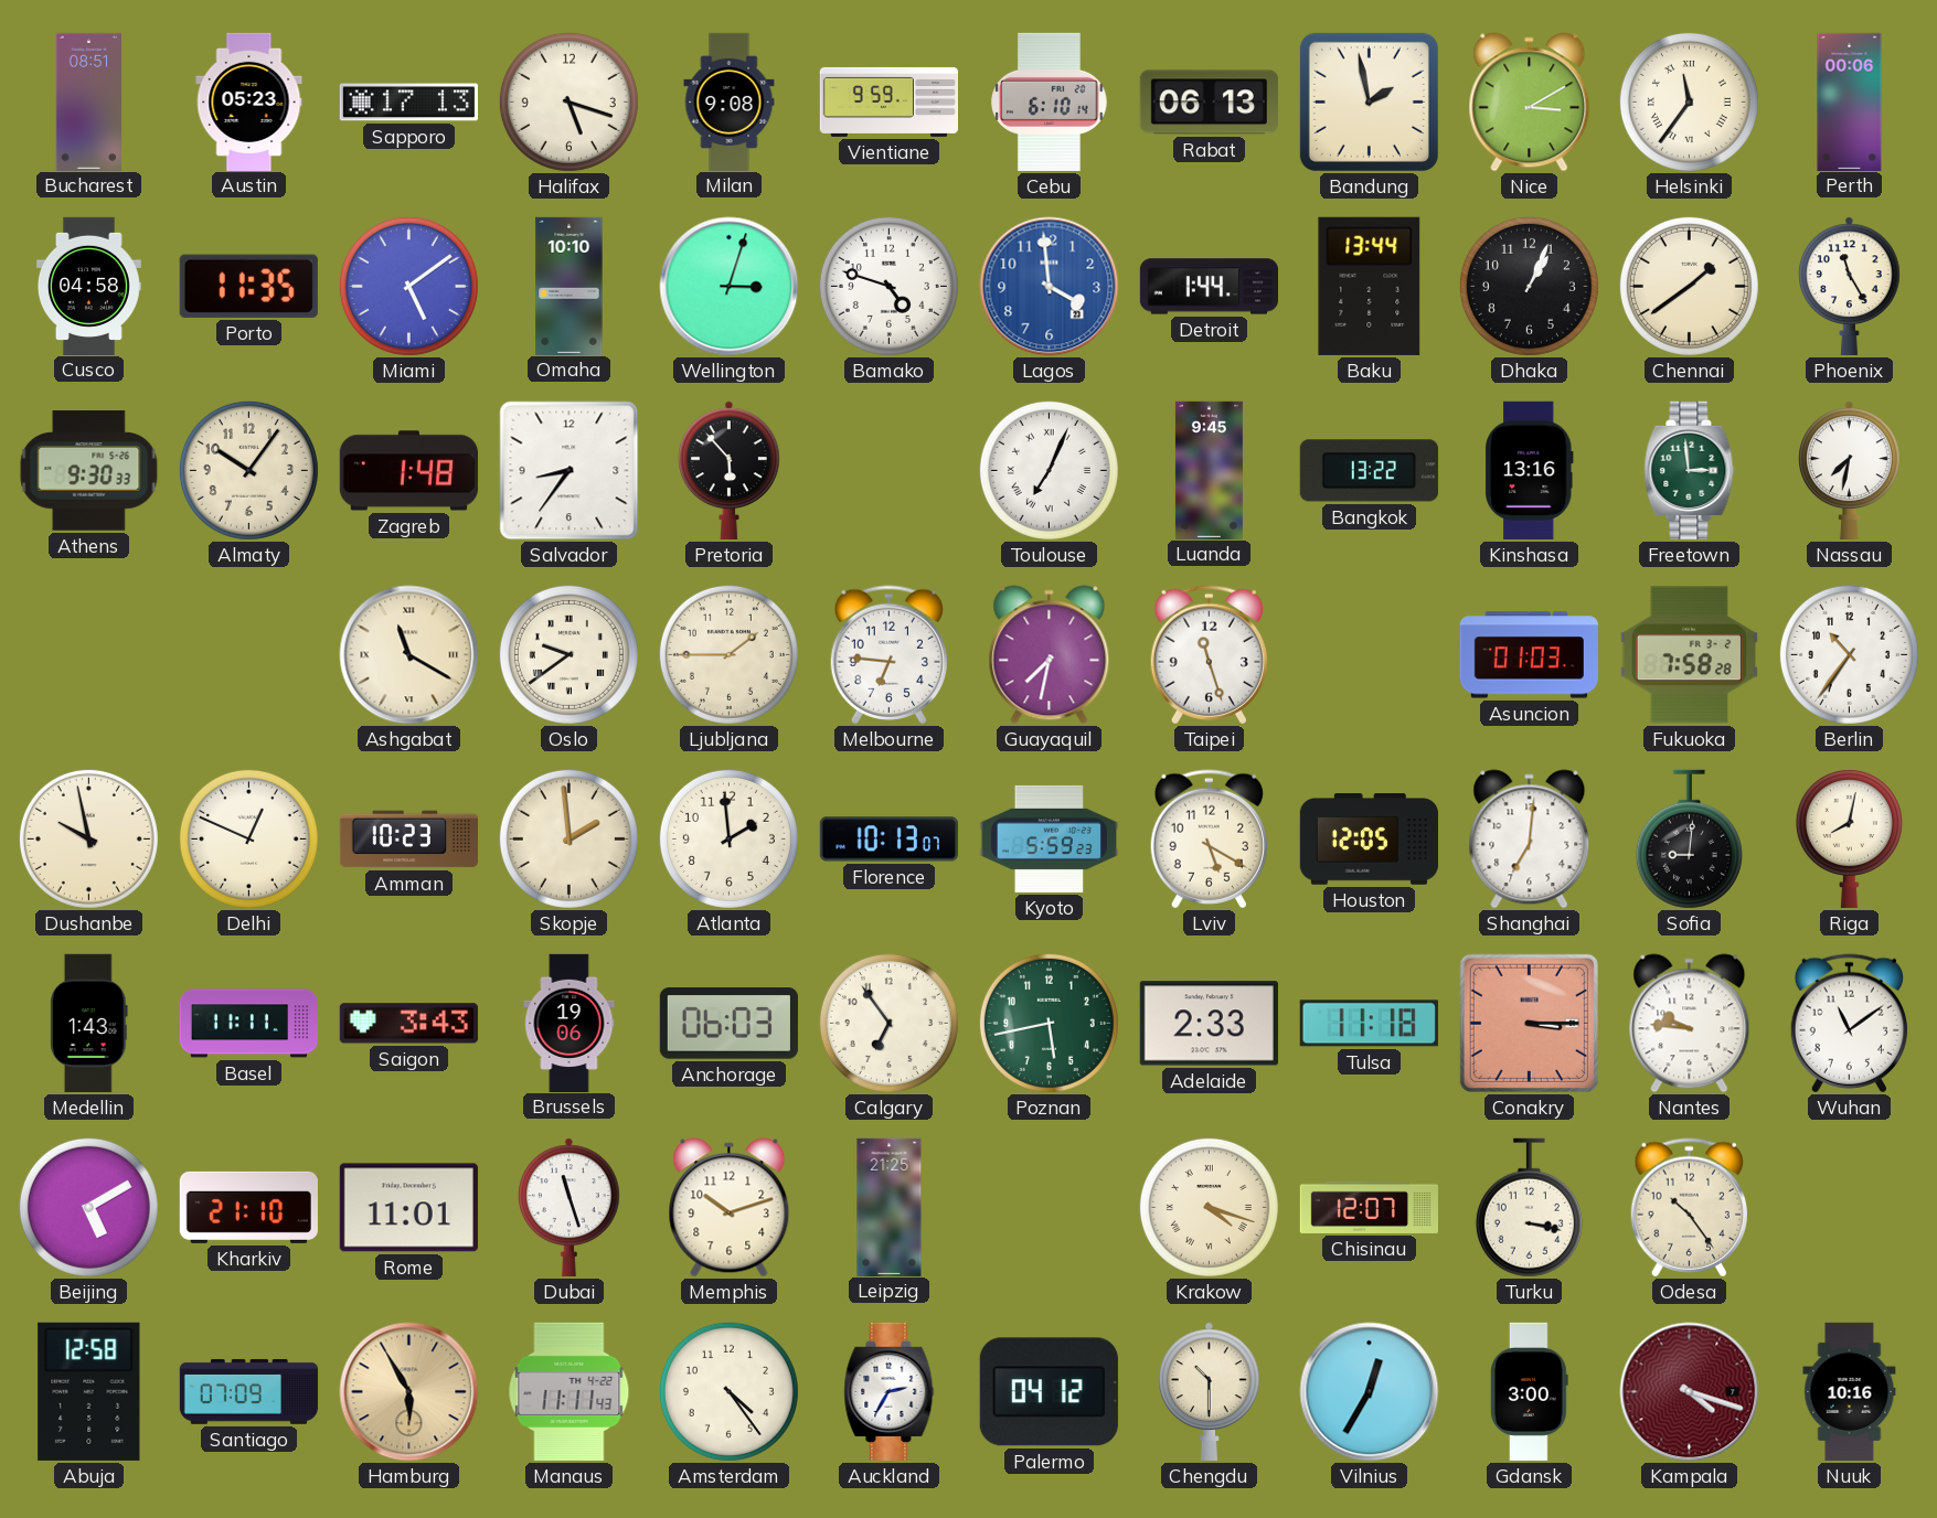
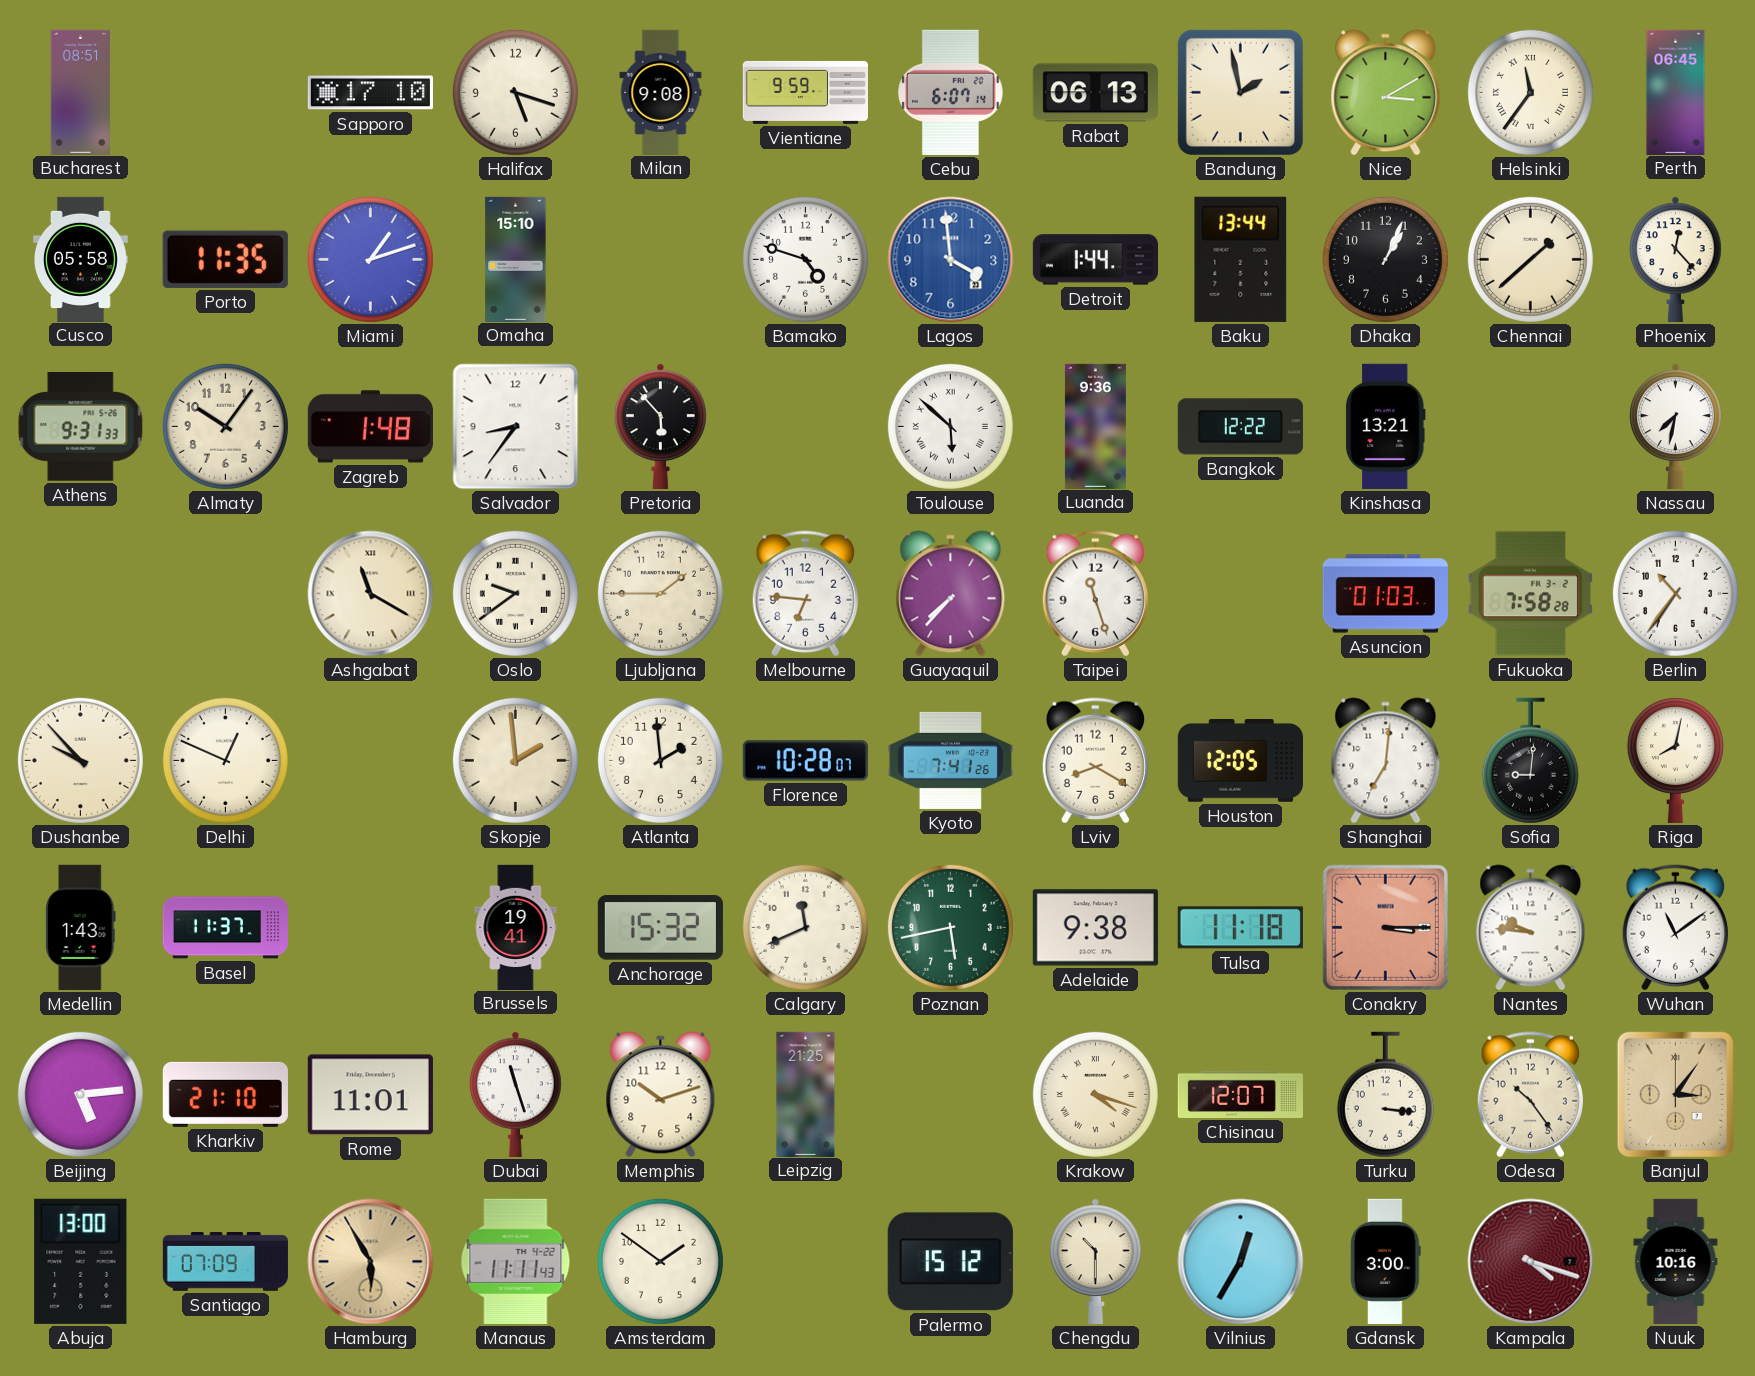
Austin: 05:23 -> none (249, 101)
Sapporo: 17:13 -> 17:10 (370, 93)
Cebu: 6:10 -> 6:07 (951, 92)
Perth: 00:06 -> 06:45 (1676, 92)
Cusco: 04:58 -> 05:58 (81, 259)
Miami: 5:09 -> 1:12 (370, 259)
Omaha: 10:10 -> 15:10 (516, 259)
Wellington: 3:03 -> none (730, 287)
Chennai: 1:39 -> 1:38 (1530, 259)
Phoenix: 11:25 -> 12:23 (1676, 259)
Athens: 9:30 -> 9:31 (81, 427)
Toulouse: 7:04 -> 5:52 (950, 426)
Luanda: 9:45 -> 9:36 (1095, 426)
Bangkok: 13:22 -> 12:22 (1240, 427)
Kinshasa: 13:16 -> 13:21 (1386, 426)
Freetown: 2:59 -> none (1690, 470)
Guayaquil: 7:32 -> 7:37 (951, 594)
Dushanbe: 9:58 -> 9:53 (80, 760)
Amman: 10:23 -> none (408, 840)
Florence: 10:13 -> 10:28 (805, 761)
Kyoto: 5:59 -> 7:41 (950, 760)
Lviv: 5:20 -> 8:20 (1095, 761)
Basel: 11:11 -> 11:37 (225, 928)
Saigon: 3:43 -> none (408, 1024)
Brussels: 19:06 -> 19:41 (516, 927)
Anchorage: 06:03 -> 15:32 (660, 928)
Calgary: 6:54 -> 11:41 (805, 927)
Adelaide: 2:33 -> 9:38 (1095, 928)
Beijing: 5:10 -> 5:14 (80, 1094)
Turku: 3:17 -> 3:16 (1385, 1095)
Banjul: none -> 3:06 (1675, 1094)
Abuja: 12:58 -> 13:00 (81, 1261)
Amsterdam: 4:24 -> 1:51 (660, 1261)
Auckland: 2:35 -> none (890, 1391)
Palermo: 04:12 -> 15:12 (950, 1262)
